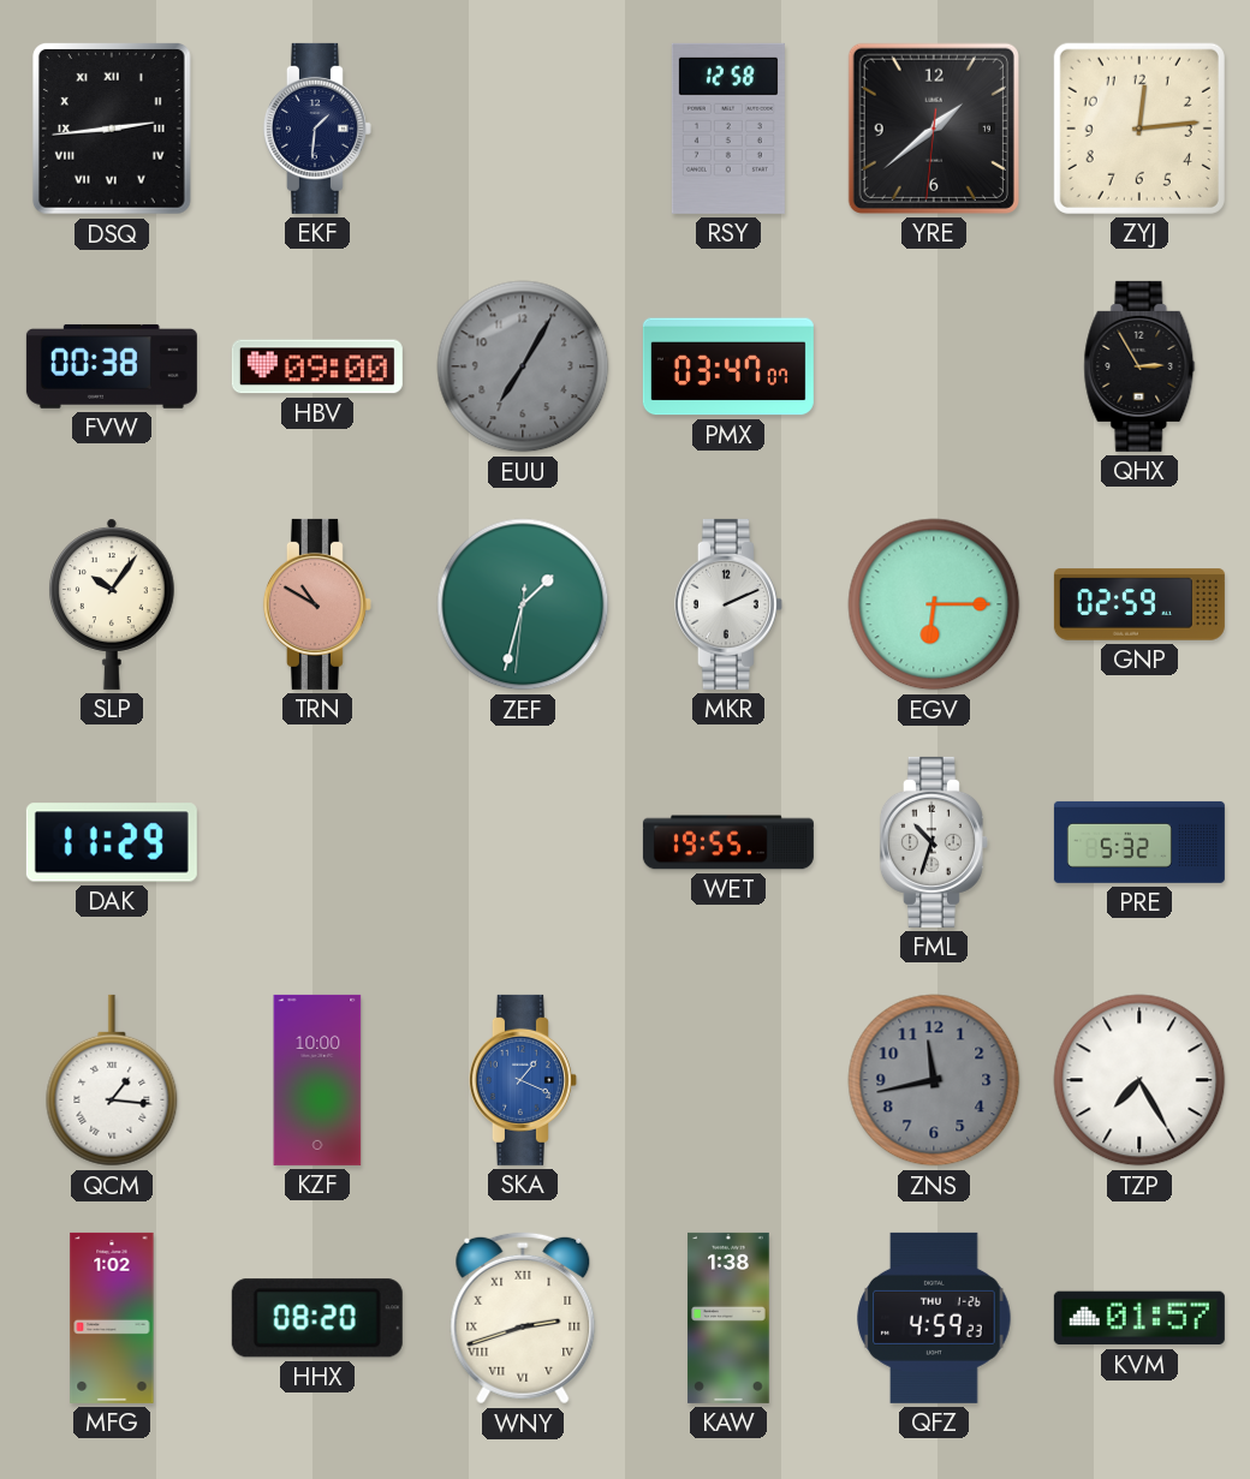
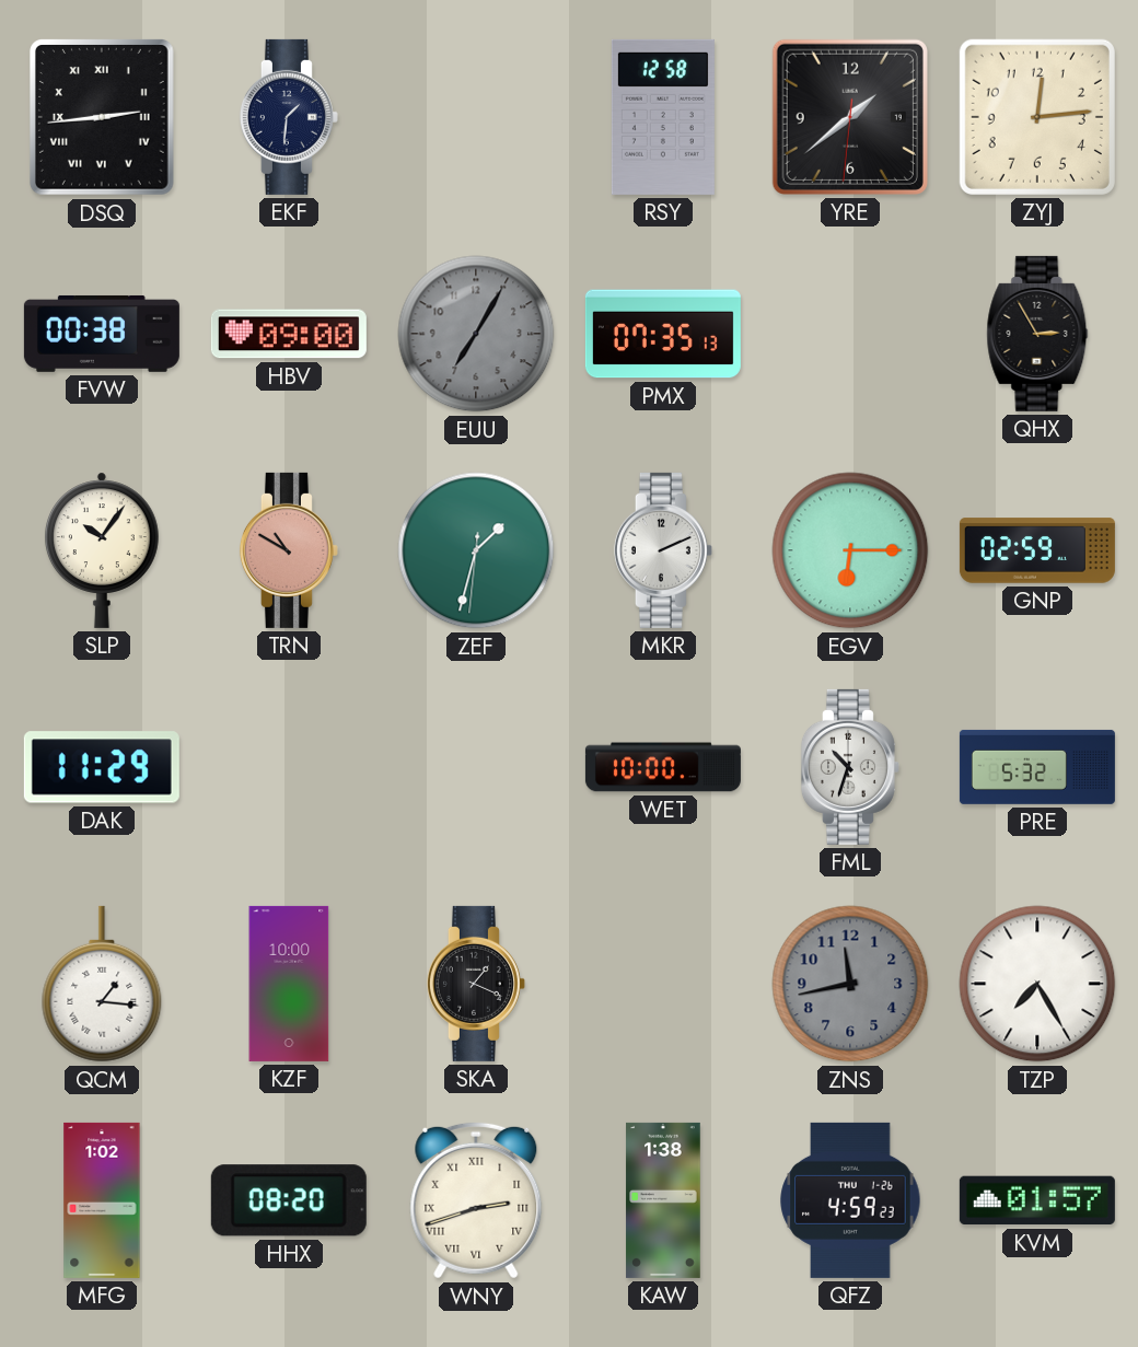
PMX: 03:47 -> 07:35 (663, 334)
WET: 19:55 -> 10:00 (663, 767)
SKA dial: blue -> black (476, 984)
